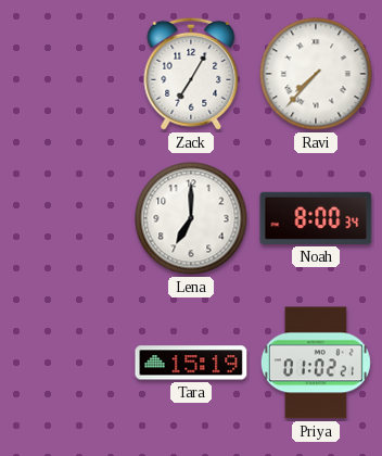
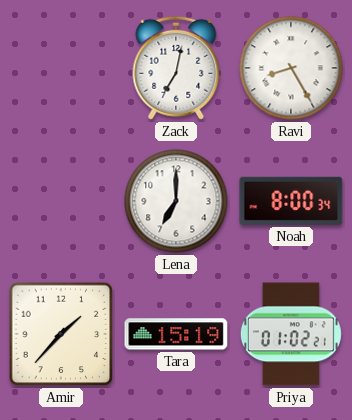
Zack: 7:05 -> 7:02 (176, 68)
Ravi: 7:37 -> 8:25 (291, 68)
Amir: none -> 1:37 (61, 334)
